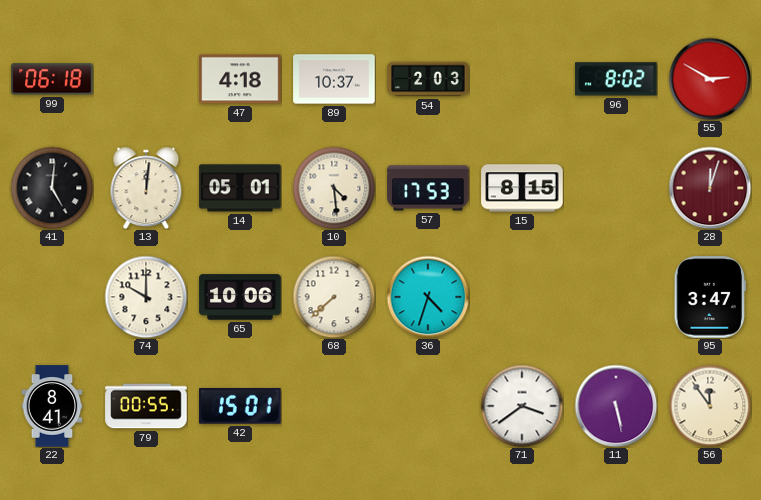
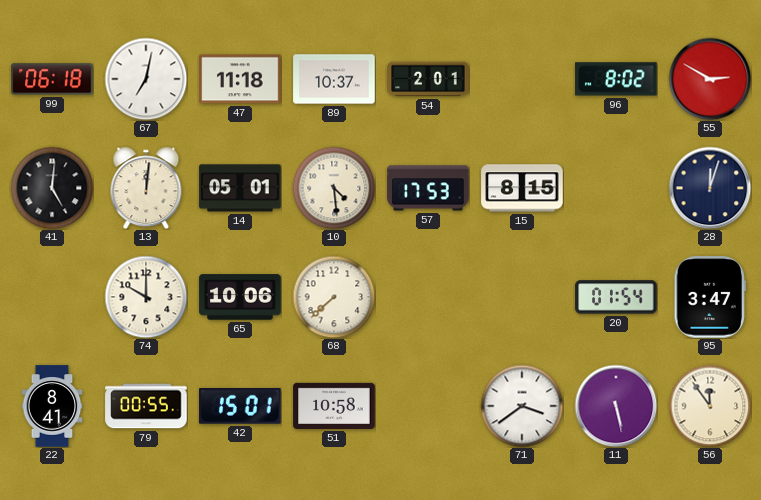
67: none -> 7:02 (146, 79)
47: 4:18 -> 11:18 (240, 79)
54: 2:03 -> 2:01 (428, 79)
28 dial: burgundy -> navy (710, 188)
36: 4:33 -> none (428, 297)
20: none -> 01:54 (616, 297)
51: none -> 10:58 (334, 406)
